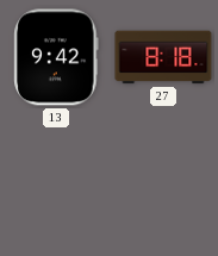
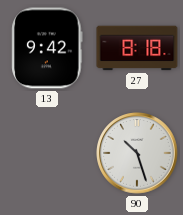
90: none -> 10:27 (137, 153)
